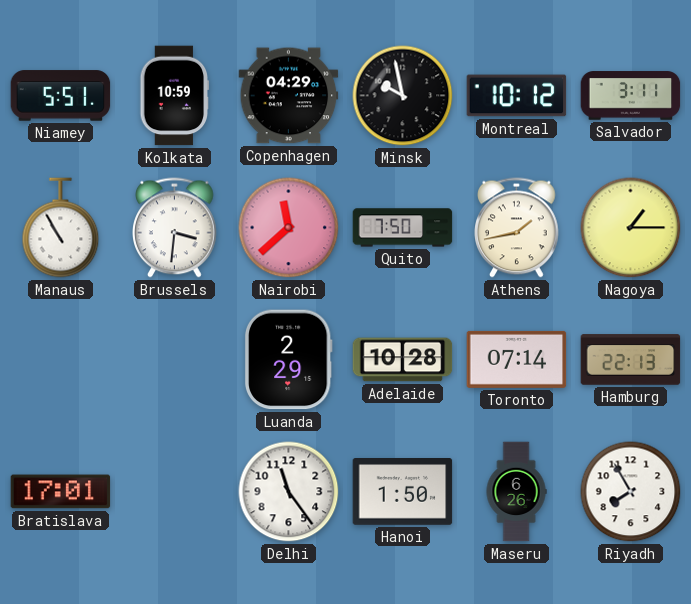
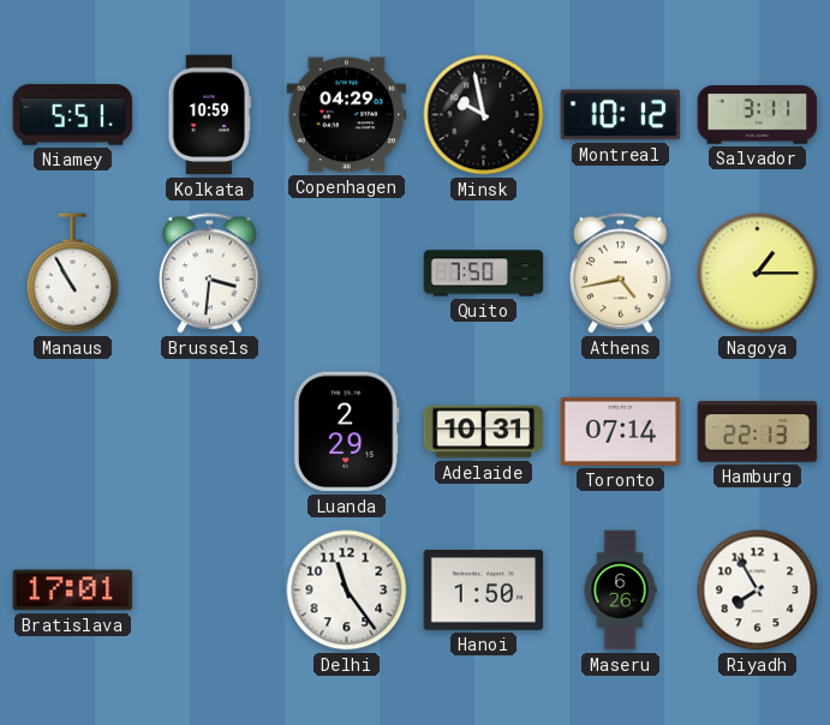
Nairobi: 11:38 -> none (289, 228)
Athens: 1:43 -> 4:43 (621, 274)
Adelaide: 10:28 -> 10:31 (484, 432)
